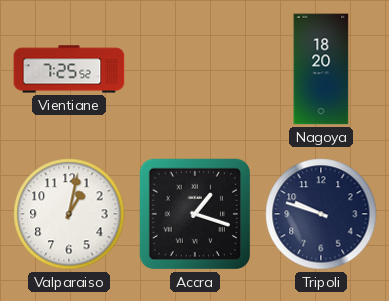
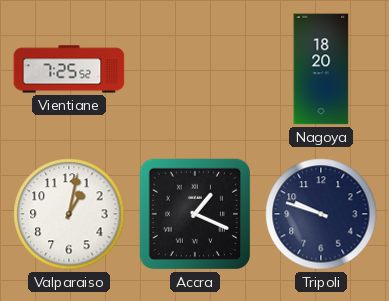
Accra: 1:18 -> 1:19 (195, 214)
